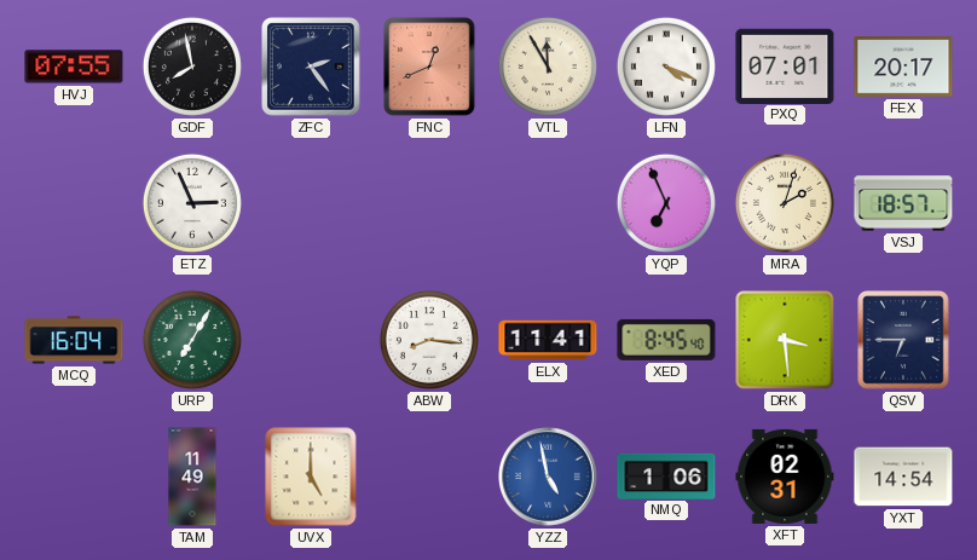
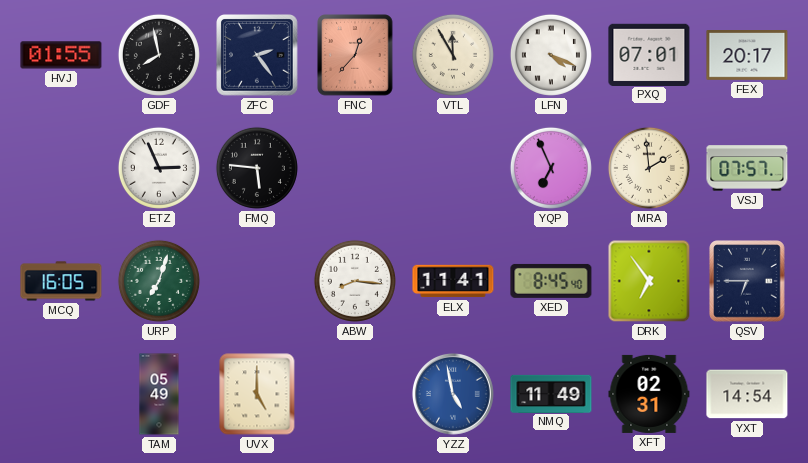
HVJ: 07:55 -> 01:55 (61, 55)
FNC: 12:41 -> 12:37 (355, 55)
FMQ: none -> 5:46 (257, 168)
MRA: 2:03 -> 1:59 (649, 168)
VSJ: 18:57 -> 07:57 (747, 168)
MCQ: 16:04 -> 16:05 (61, 281)
URP: 7:05 -> 7:03 (159, 281)
DRK: 3:29 -> 6:54 (649, 281)
TAM: 11:49 -> 05:49 (159, 394)
NMQ: 1:06 -> 11:49 (551, 393)
